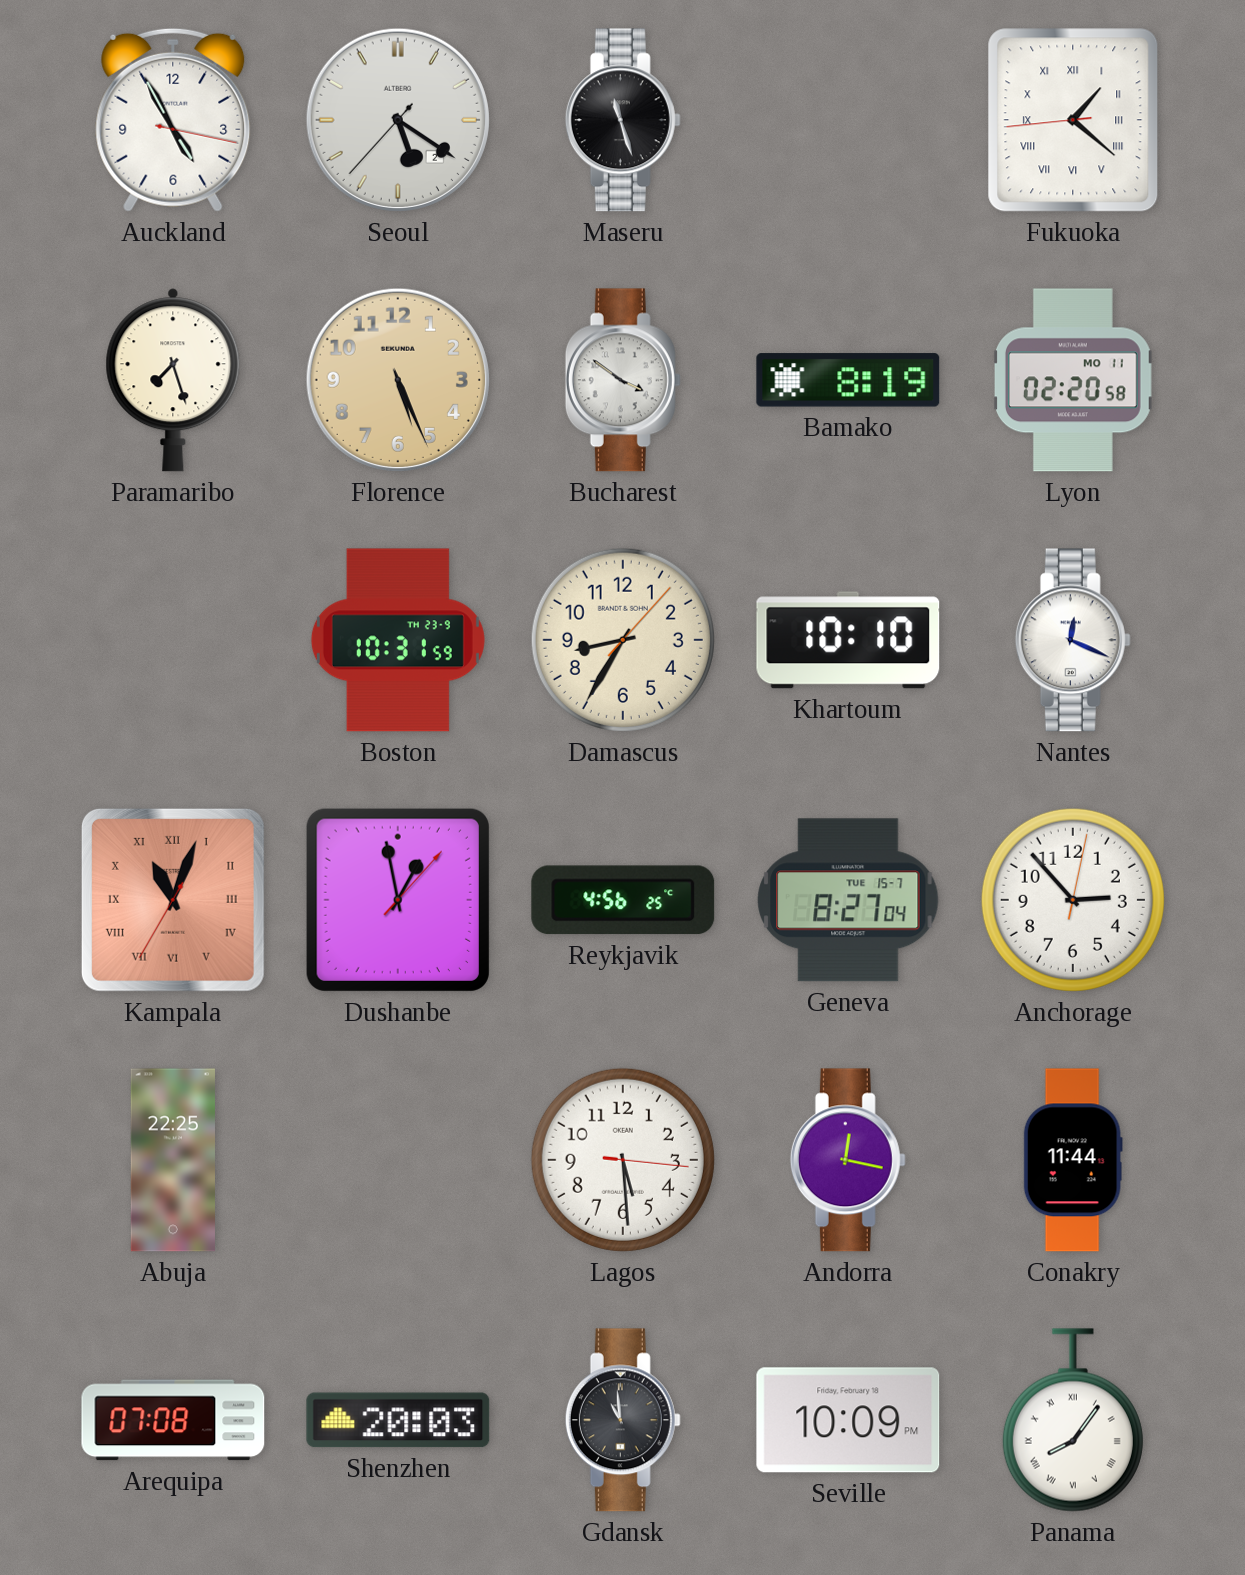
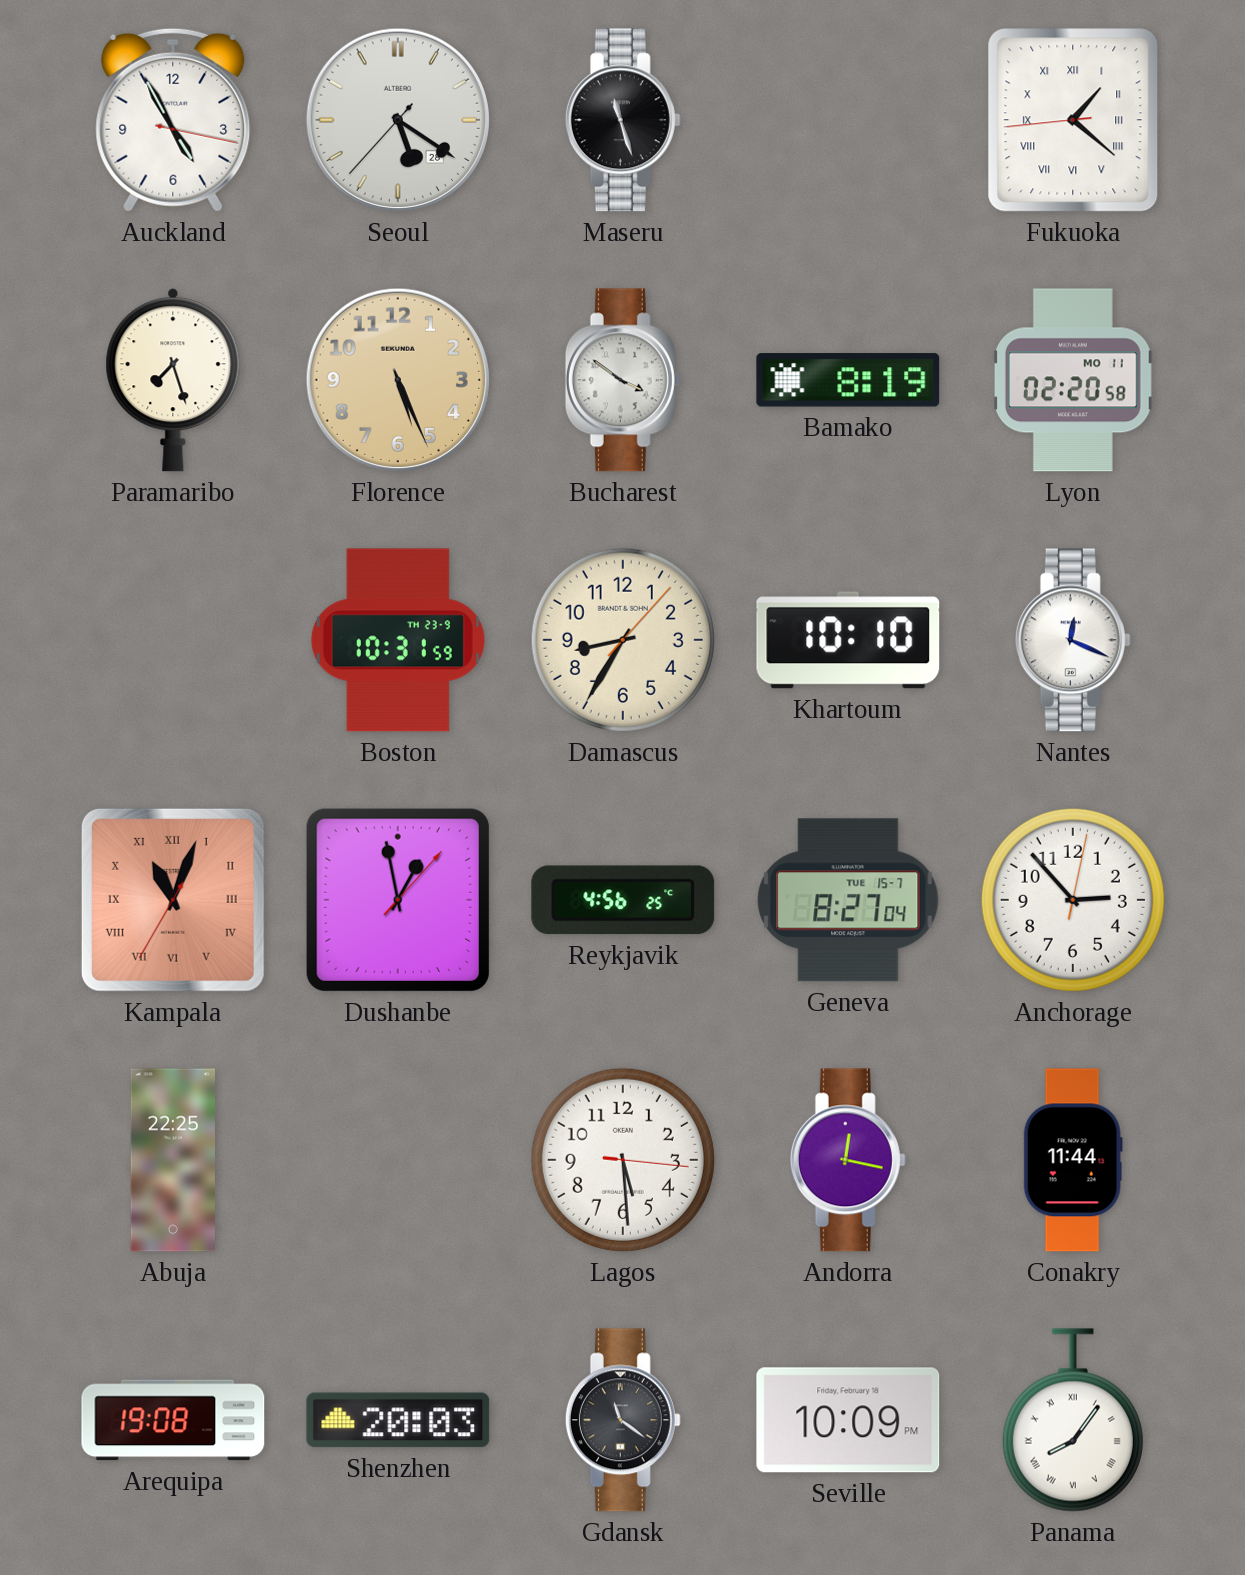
Seoul date: 2 -> 28 (398, 120)
Arequipa: 07:08 -> 19:08 (173, 1420)
Gdansk: 10:59 -> 11:21 (623, 1420)
